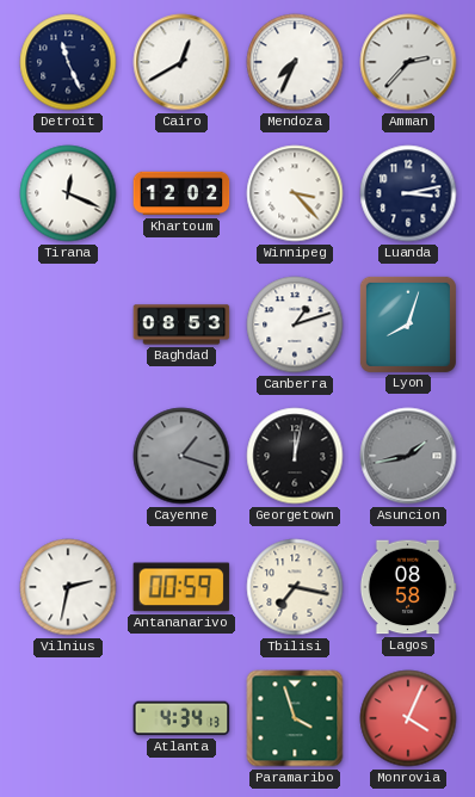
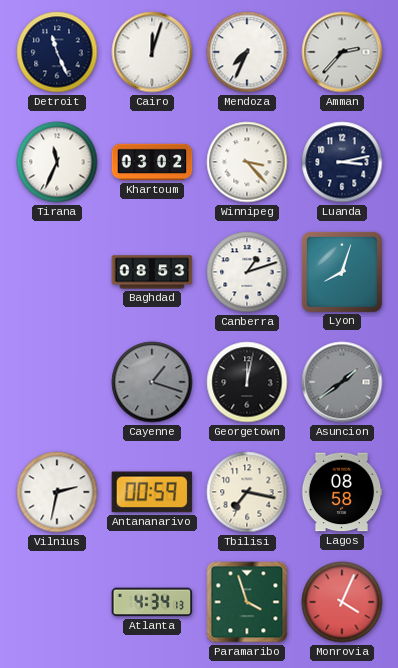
Cairo: 12:40 -> 12:03 (152, 52)
Tirana: 12:19 -> 11:34 (57, 162)
Khartoum: 12:02 -> 03:02 (152, 162)
Asuncion: 1:43 -> 1:39 (342, 382)
